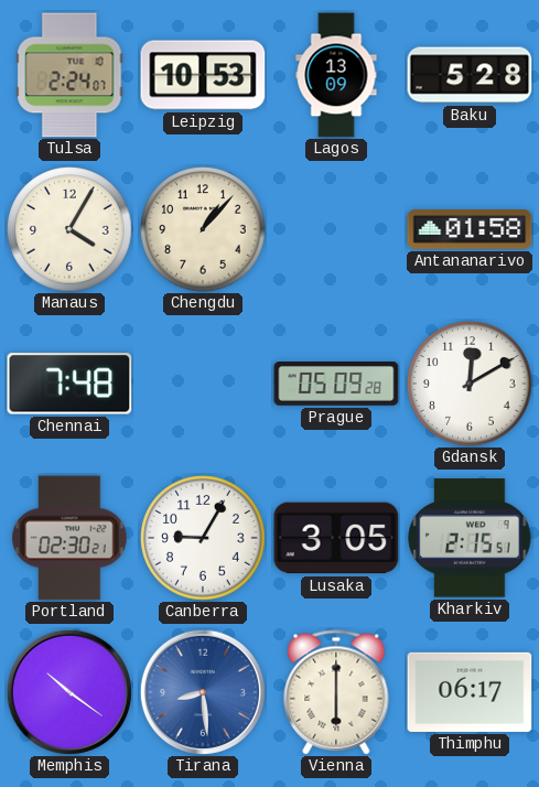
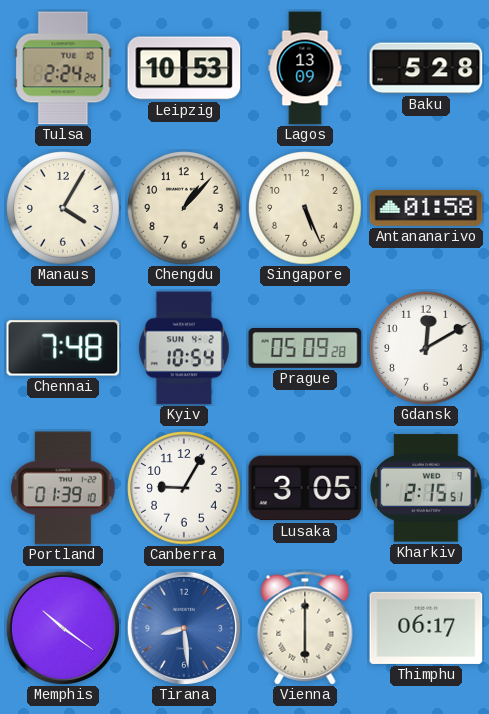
Tulsa: 2:24:07 -> 2:24:24 (63, 68)
Singapore: none -> 5:26 (305, 208)
Kyiv: none -> 10:54 (184, 348)
Portland: 02:30 -> 01:39 (63, 488)
